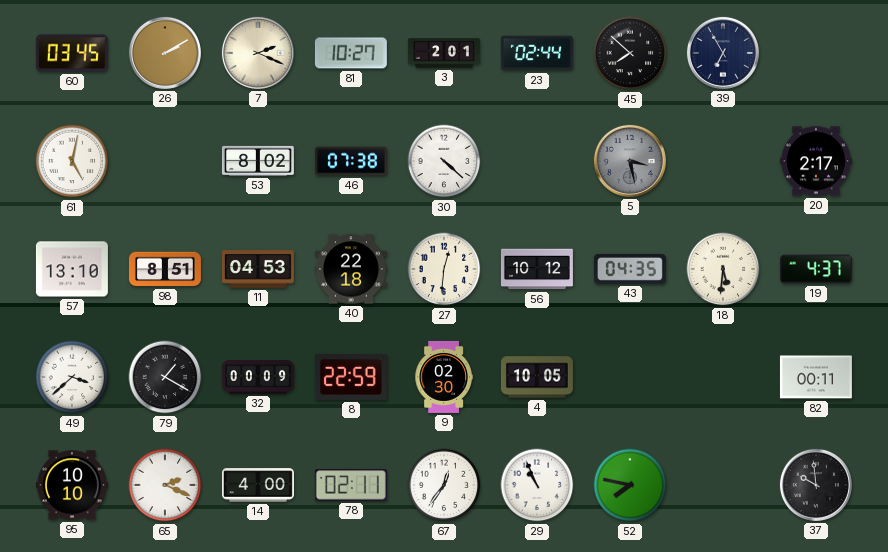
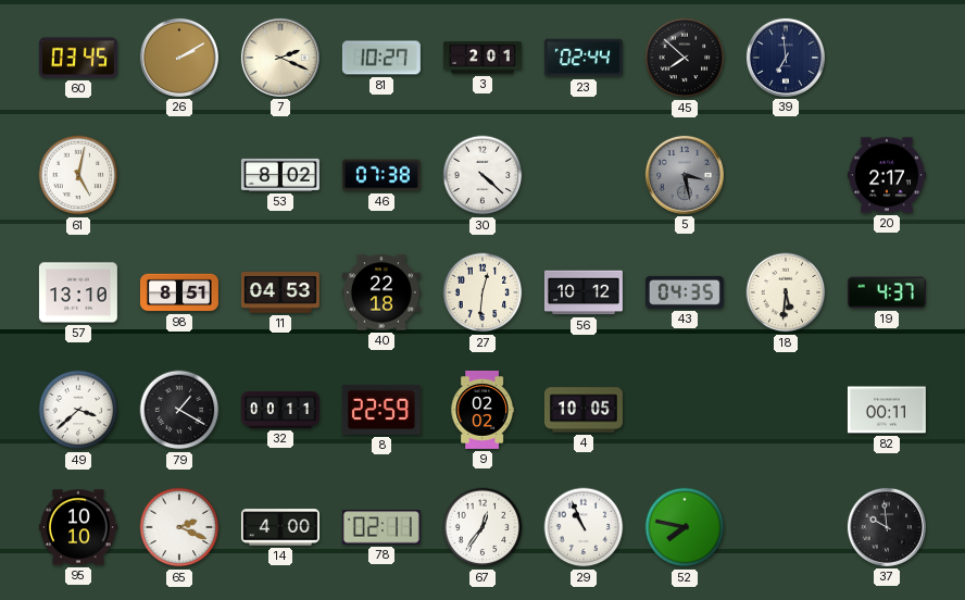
39: 6:55 -> 6:59 (786, 58)
32: 00:09 -> 00:11 (280, 410)
9: 02:30 -> 02:02 (482, 410)
